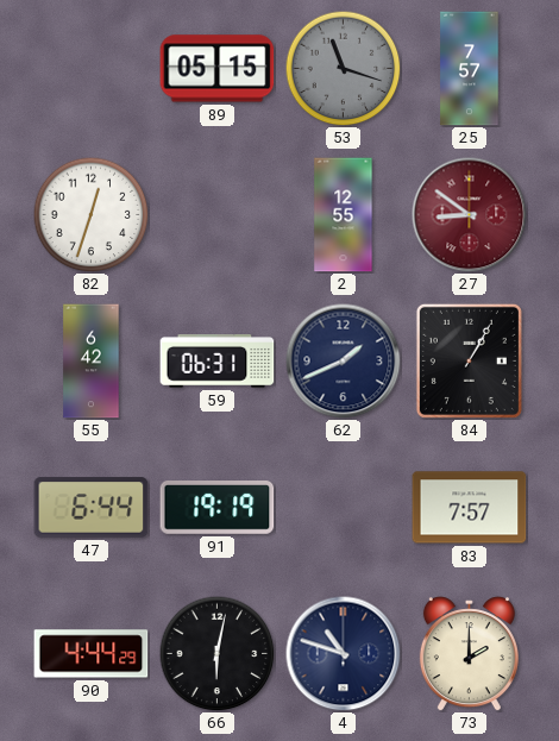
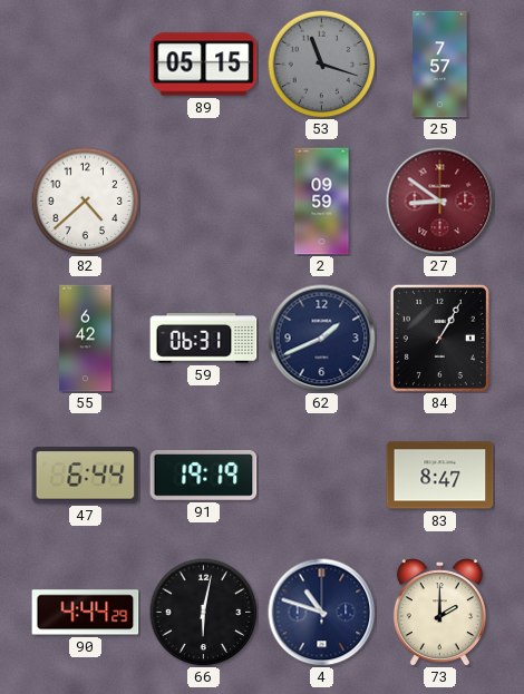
82: 12:33 -> 4:38 (85, 201)
2: 12:55 -> 09:59 (322, 202)
83: 7:57 -> 8:47 (440, 476)
